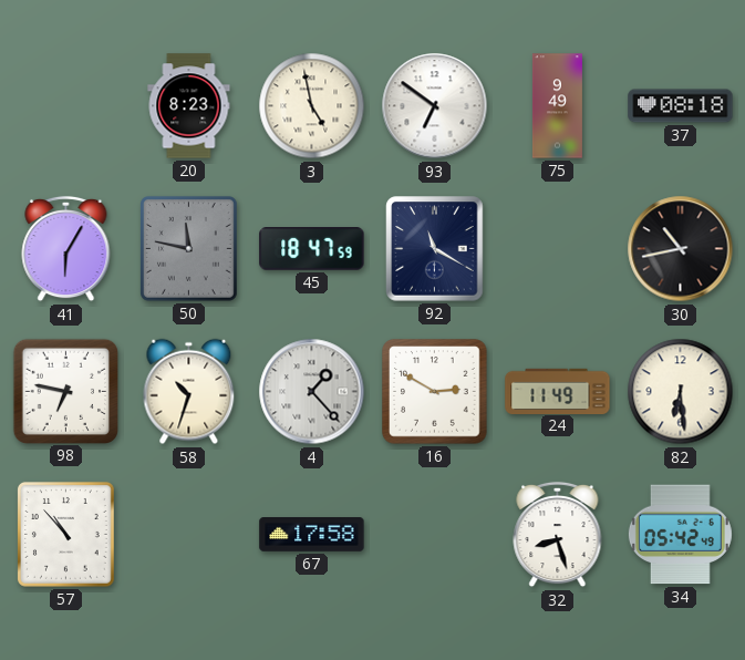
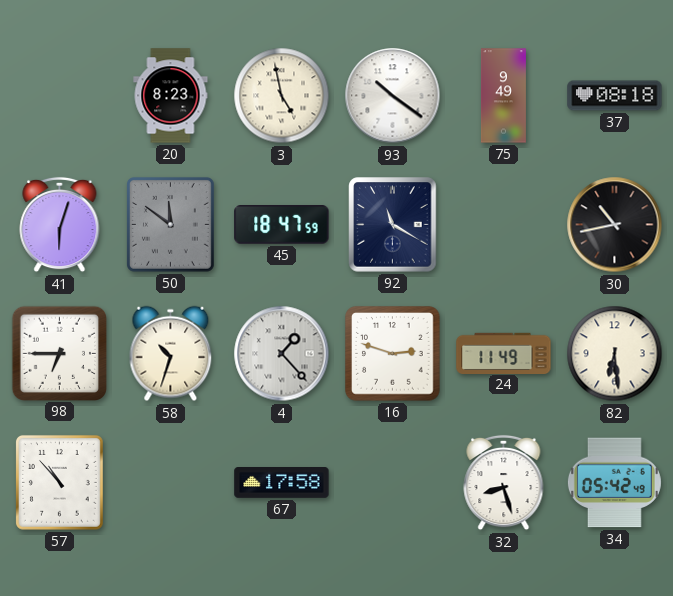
93: 6:51 -> 10:21 (393, 96)
41: 6:05 -> 6:03 (60, 225)
50: 11:47 -> 11:51 (170, 224)
98: 6:47 -> 6:45 (59, 353)
16: 2:50 -> 2:48 (393, 354)
